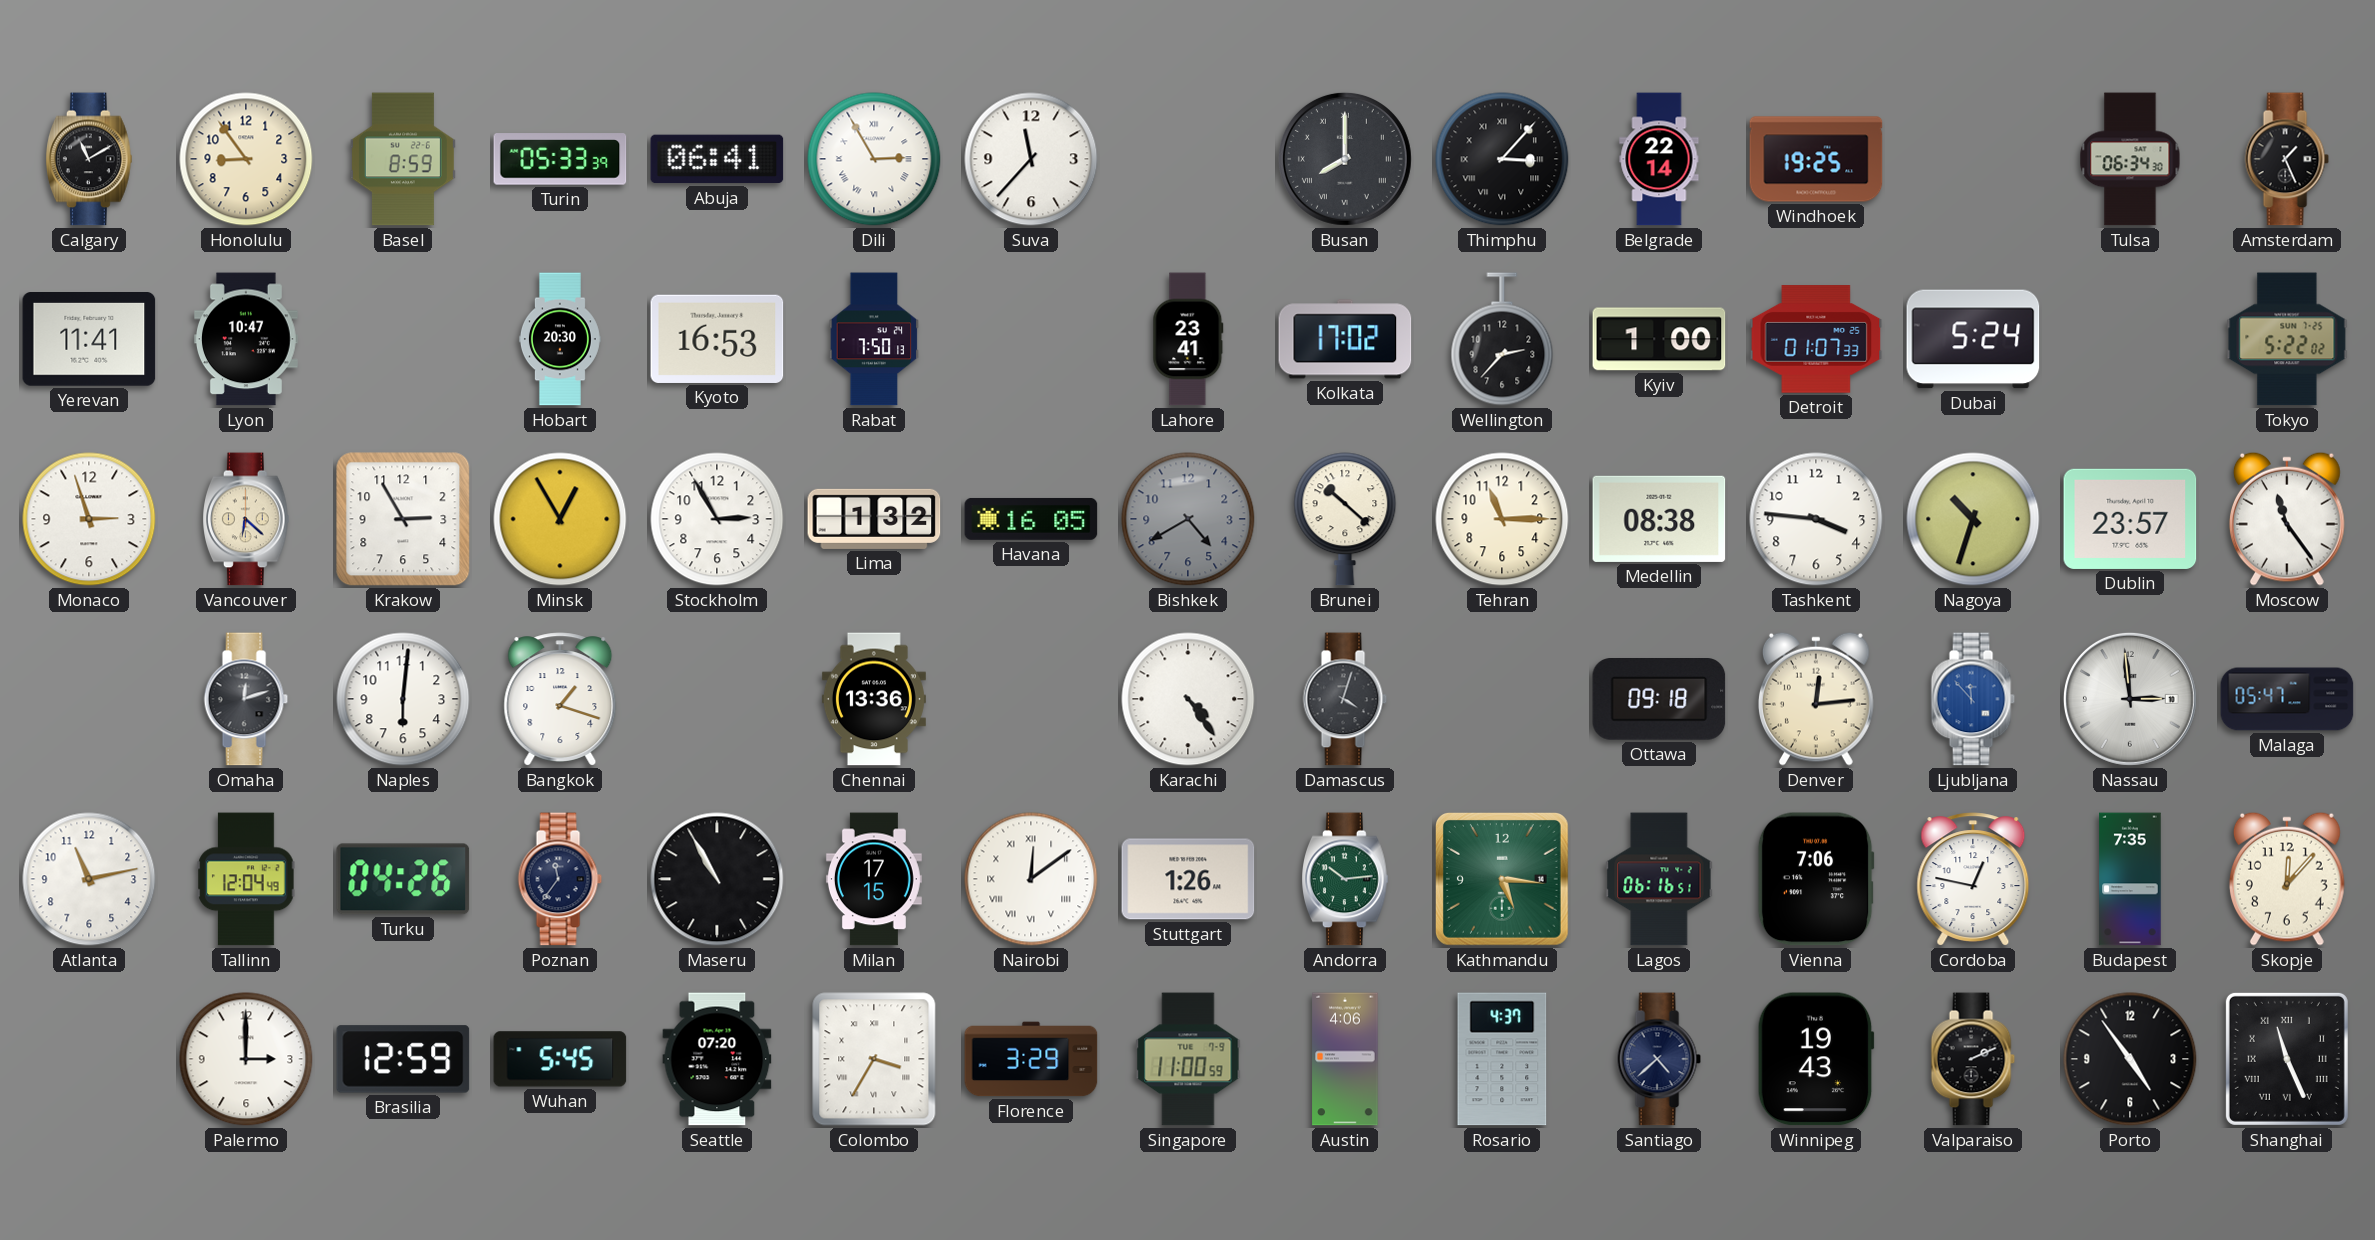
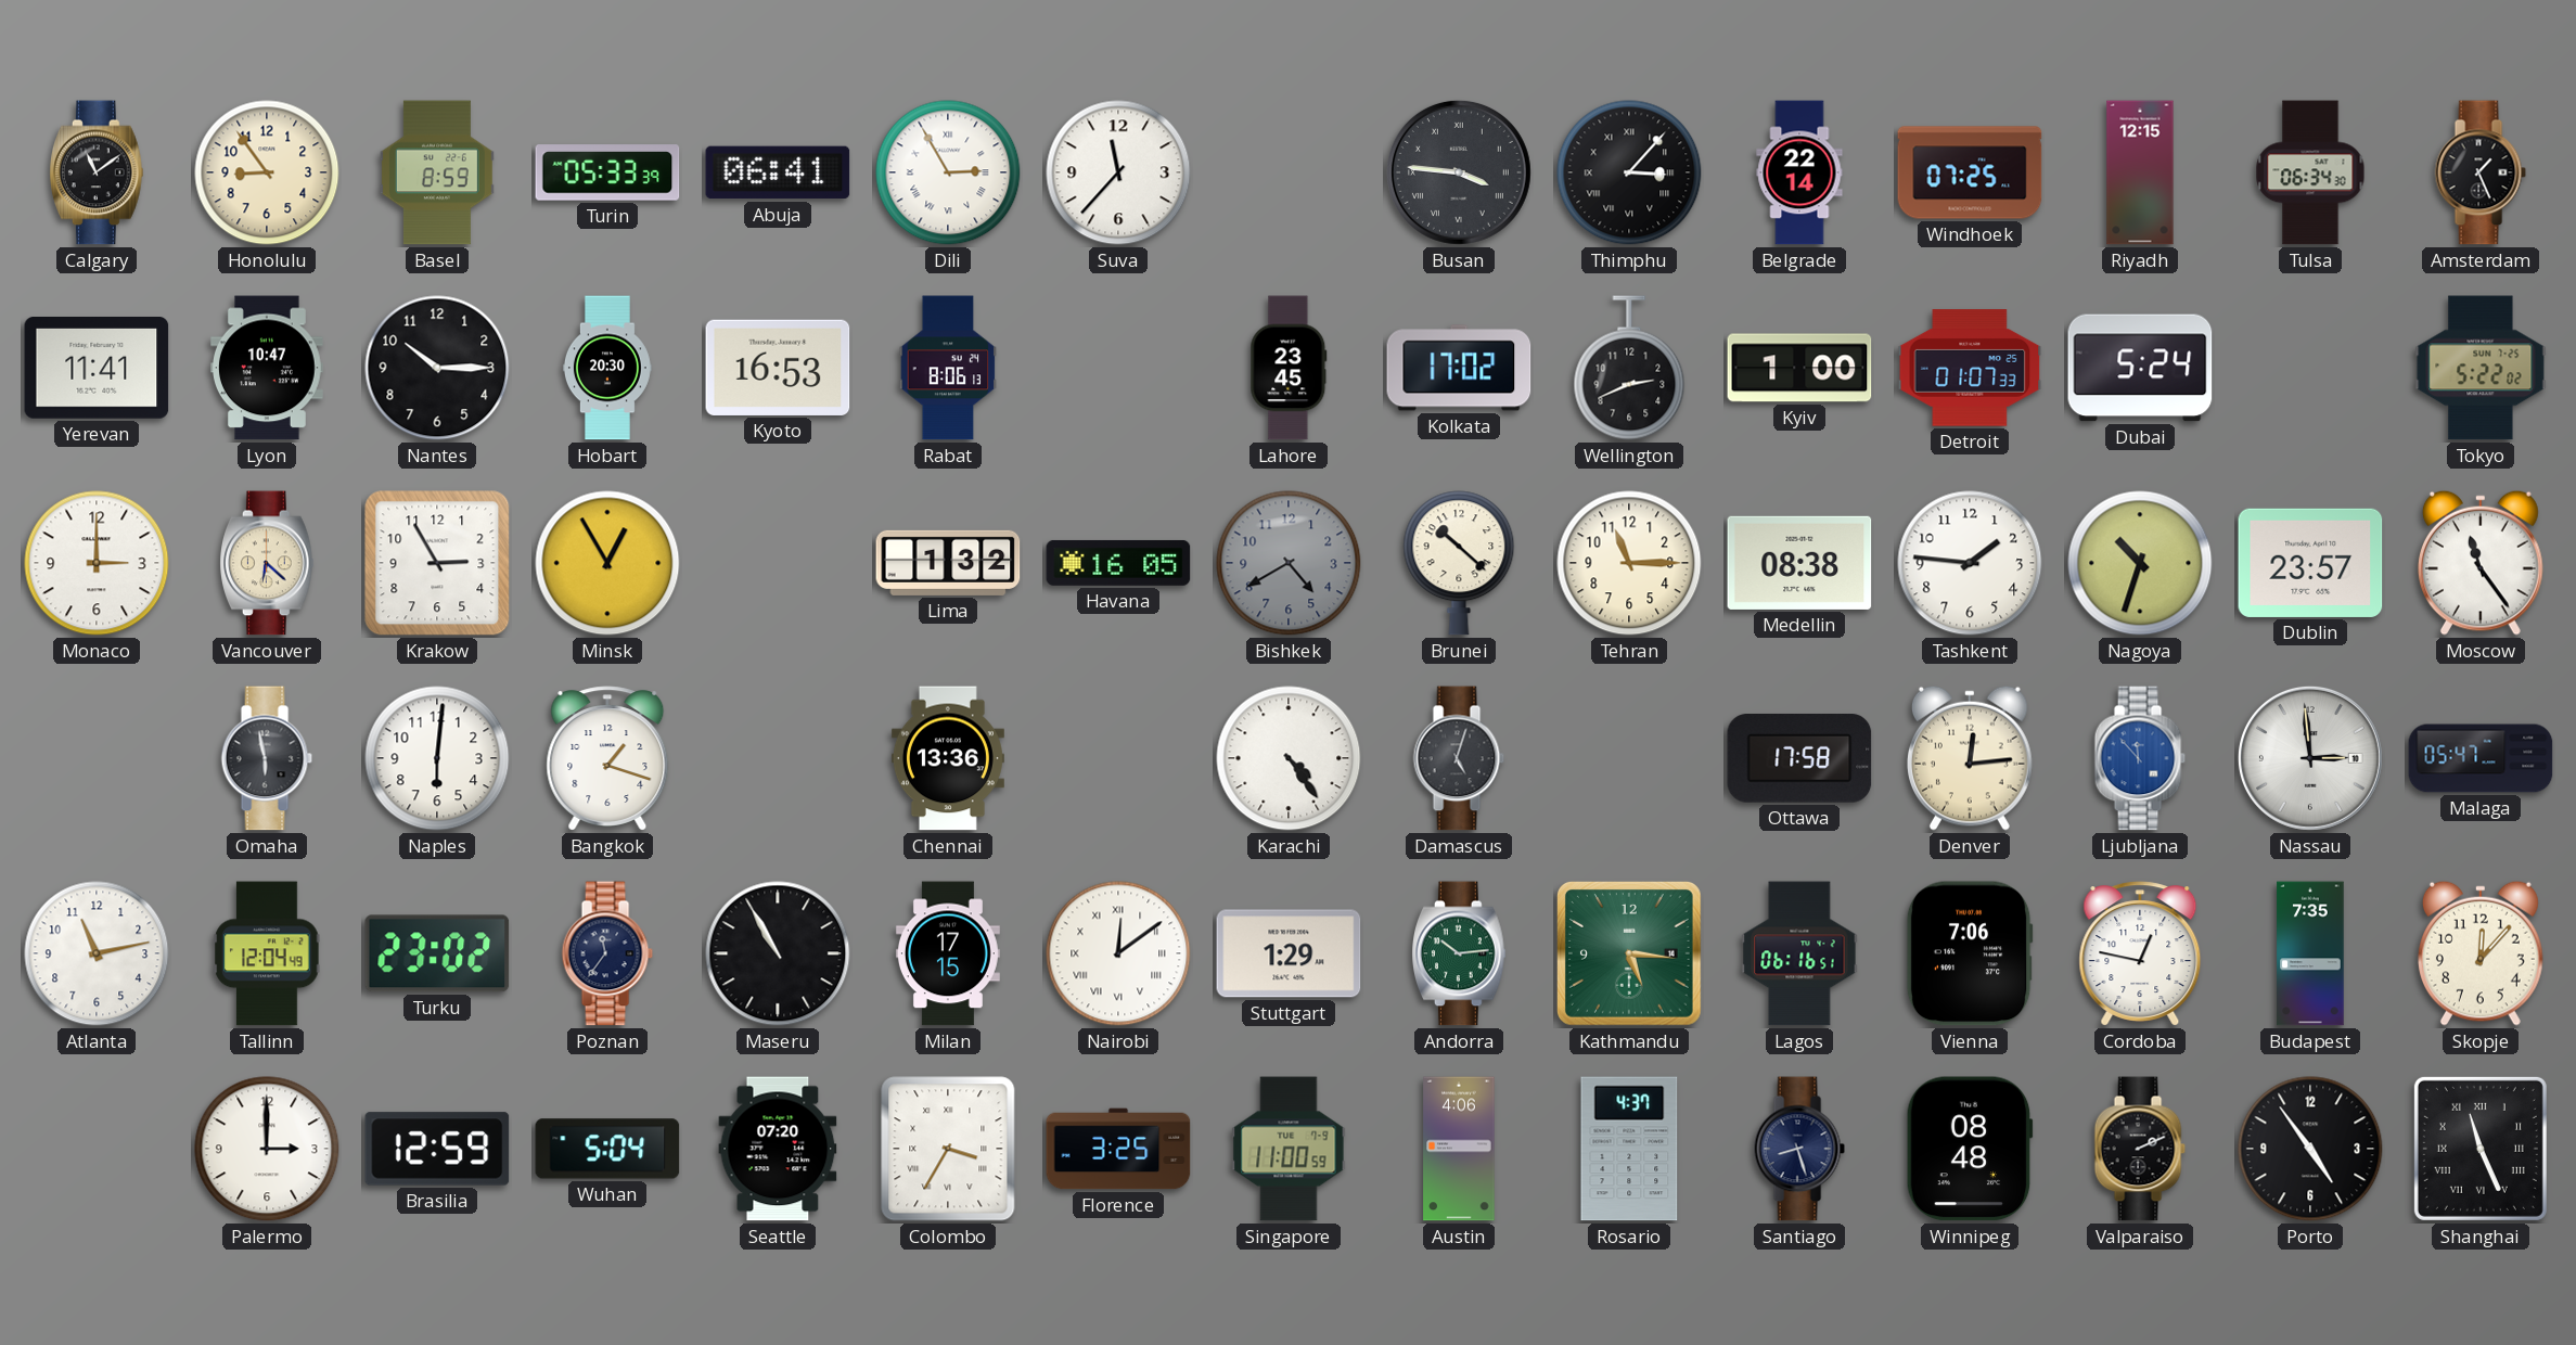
Calgary: 11:10 -> 11:09 (98, 172)
Busan: 8:00 -> 3:46 (1459, 172)
Windhoek: 19:25 -> 07:25 (1970, 172)
Riyadh: none -> 12:15 (2140, 172)
Nantes: none -> 10:15 (437, 368)
Rabat: 7:50 -> 8:06 (948, 368)
Lahore: 23:41 -> 23:45 (1289, 368)
Wellington: 2:37 -> 2:41 (1629, 368)
Monaco: 2:57 -> 3:00 (97, 563)
Stockholm: 2:55 -> none (717, 519)
Tashkent: 3:46 -> 1:46 (1970, 563)
Omaha: 12:12 -> 5:58 (267, 758)
Damascus: 4:03 -> 5:03 (1459, 758)
Ottawa: 09:18 -> 17:58 (1799, 758)
Turku: 04:26 -> 23:02 (437, 953)
Stuttgart: 1:26 -> 1:29 (1289, 953)
Wuhan: 5:45 -> 5:04 (607, 1149)
Florence: 3:29 -> 3:25 (1118, 1149)
Santiago: 4:38 -> 8:27 (1799, 1149)
Winnipeg: 19:43 -> 08:48 (1970, 1149)
